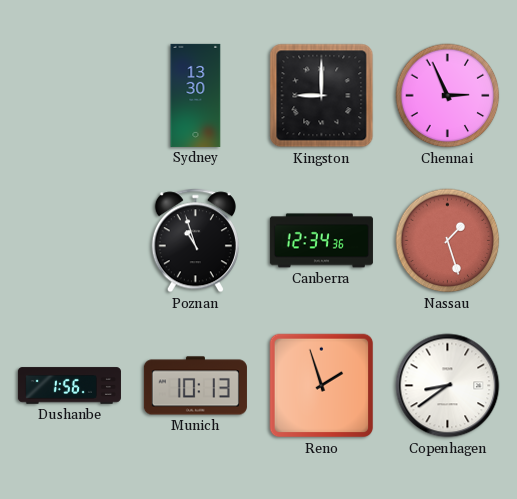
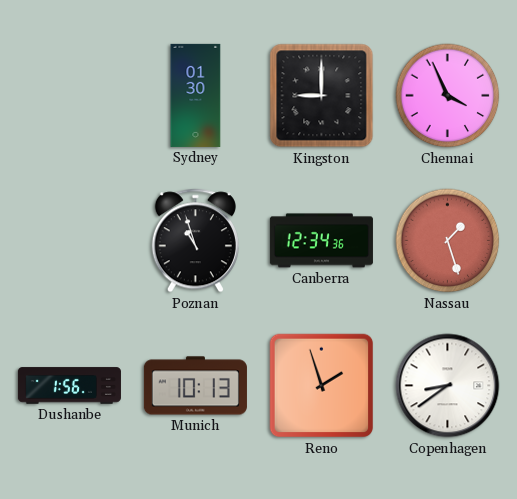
Sydney: 13:30 -> 01:30 (196, 95)
Chennai: 2:56 -> 3:56 (448, 96)
